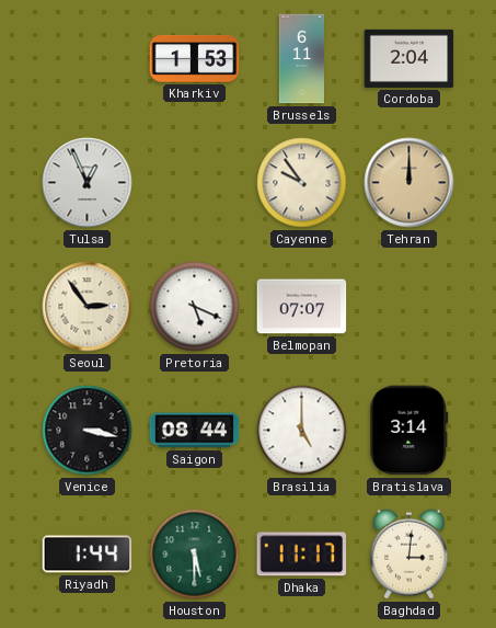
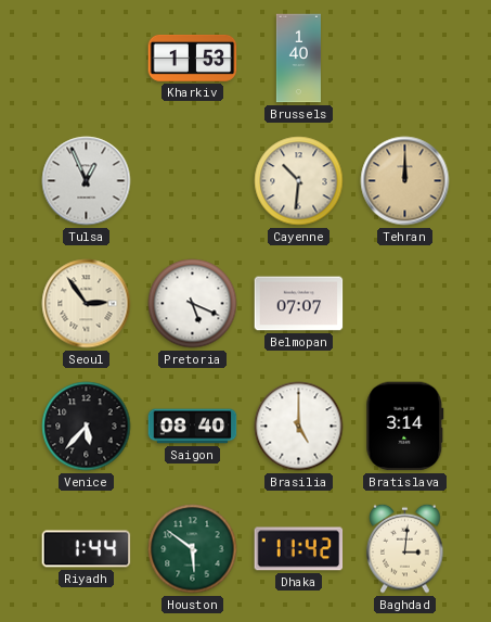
Brussels: 6:11 -> 1:40 (298, 59)
Cordoba: 2:04 -> none (410, 58)
Cayenne: 9:54 -> 10:31 (299, 181)
Venice: 3:17 -> 5:37 (87, 427)
Saigon: 08:44 -> 08:40 (193, 427)
Houston: 5:30 -> 5:51 (193, 549)
Dhaka: 11:17 -> 11:42 (299, 549)
